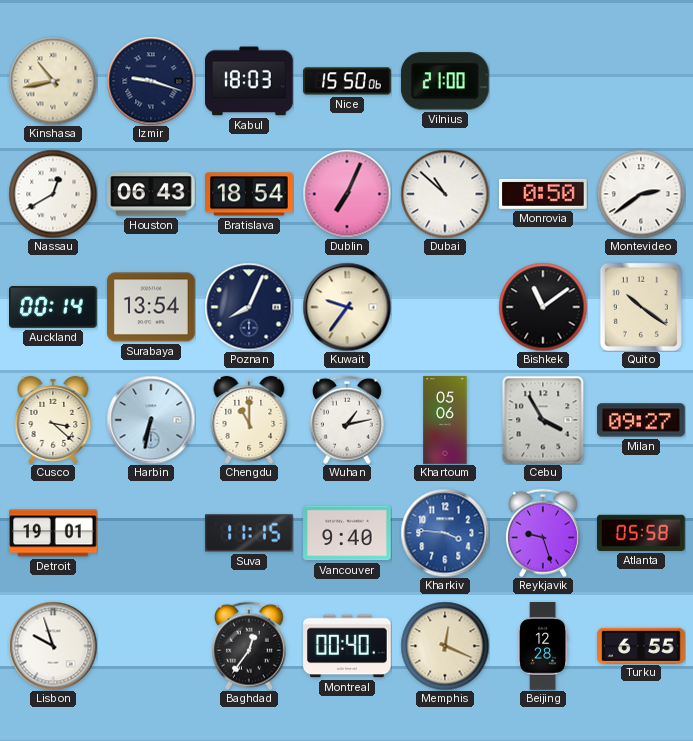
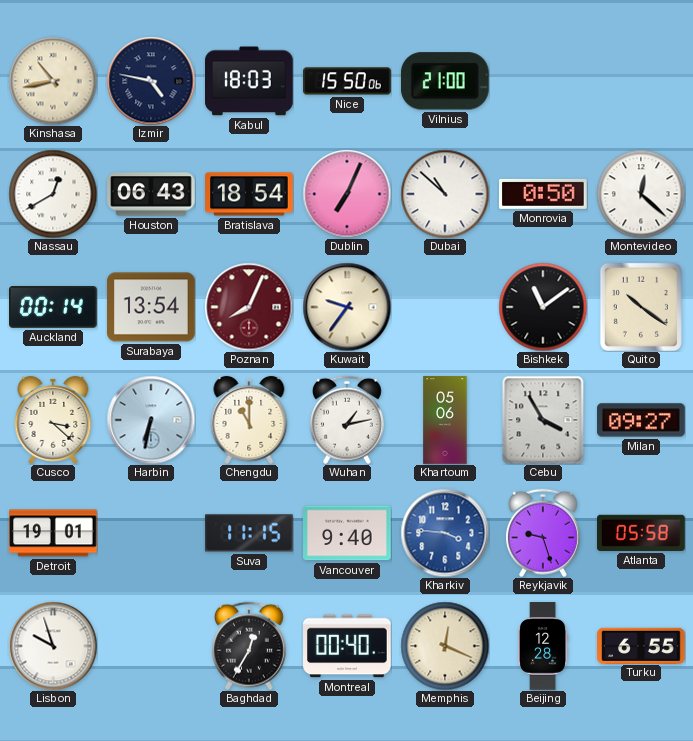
Izmir: 9:18 -> 4:47 (151, 81)
Montevideo: 2:39 -> 12:22 (641, 194)
Poznan dial: navy -> burgundy (249, 307)
Baghdad: 12:36 -> 12:35 (249, 646)
